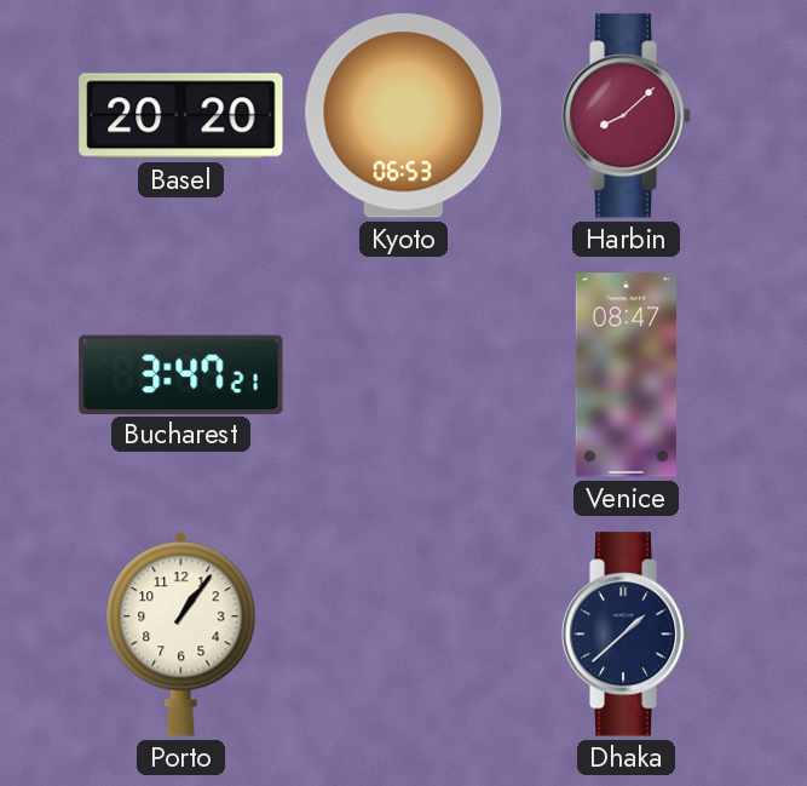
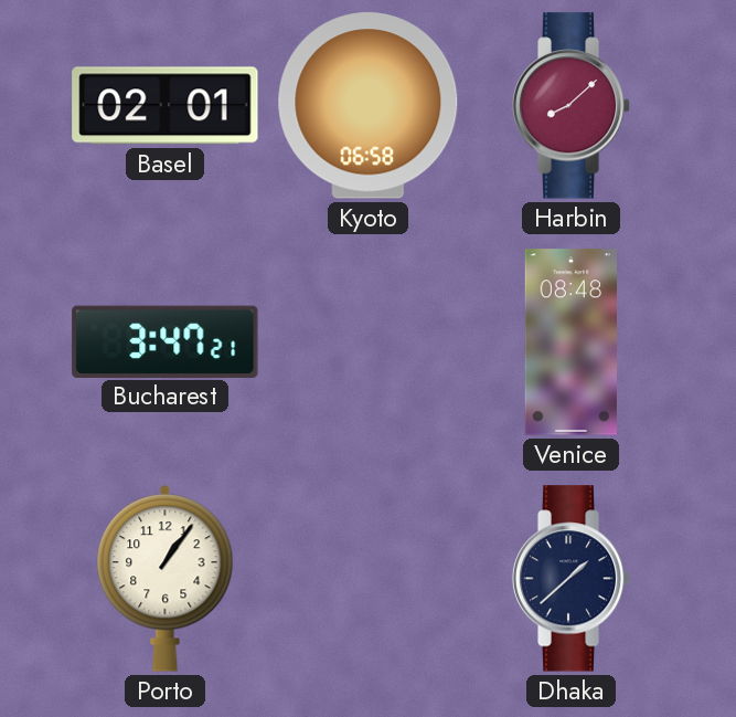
Basel: 20:20 -> 02:01 (166, 106)
Kyoto: 06:53 -> 06:58 (369, 106)
Venice: 08:47 -> 08:48 (570, 342)
